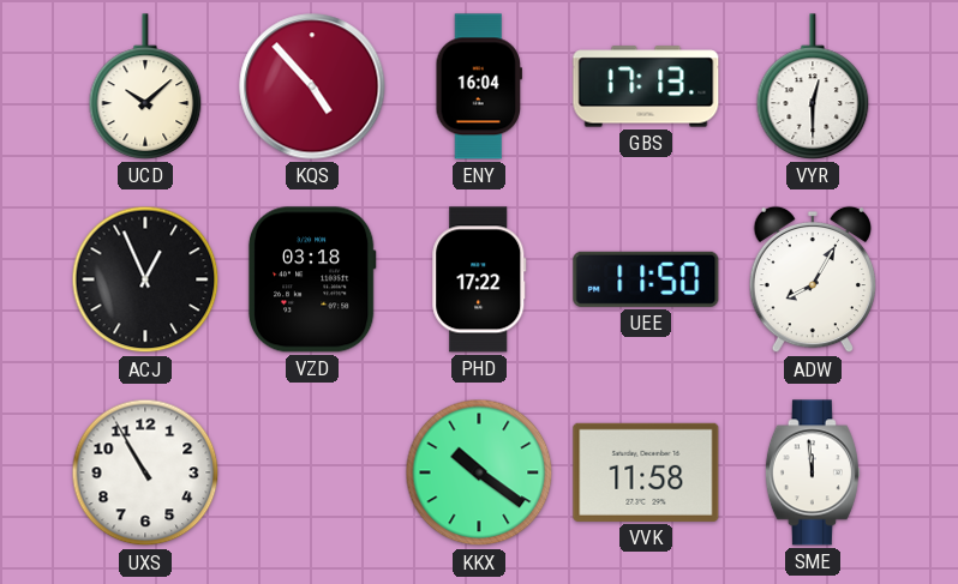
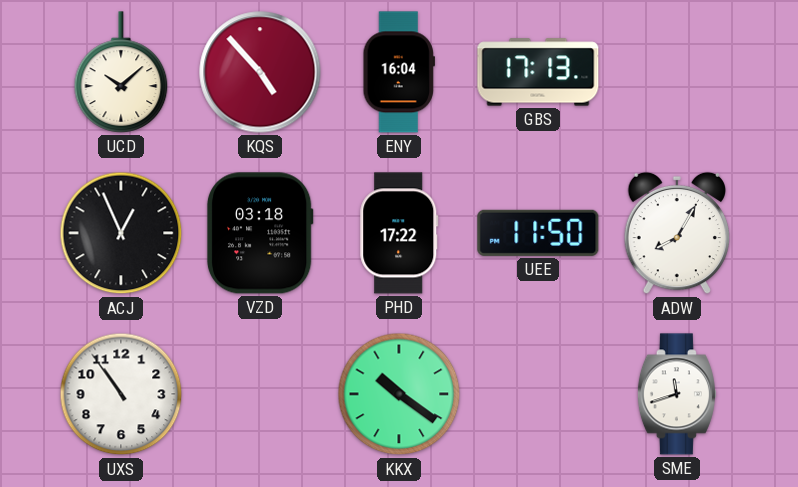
VYR: 12:30 -> none (813, 86)
UXS: 10:55 -> 10:54 (121, 394)
VVK: 11:58 -> none (646, 472)
SME: 11:59 -> 11:42 (677, 394)
